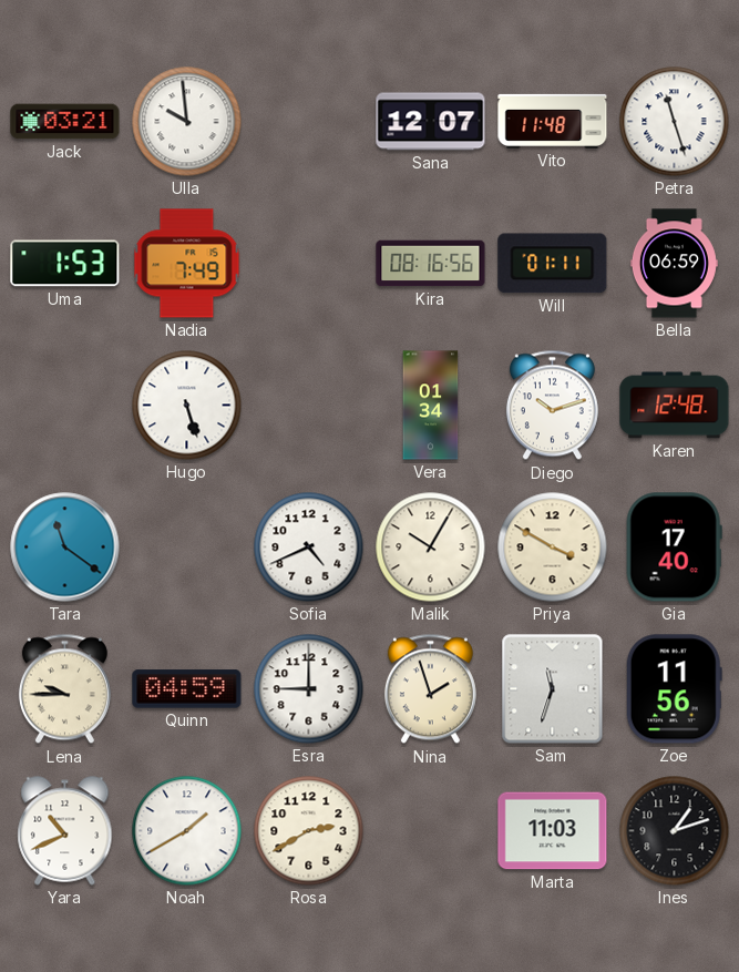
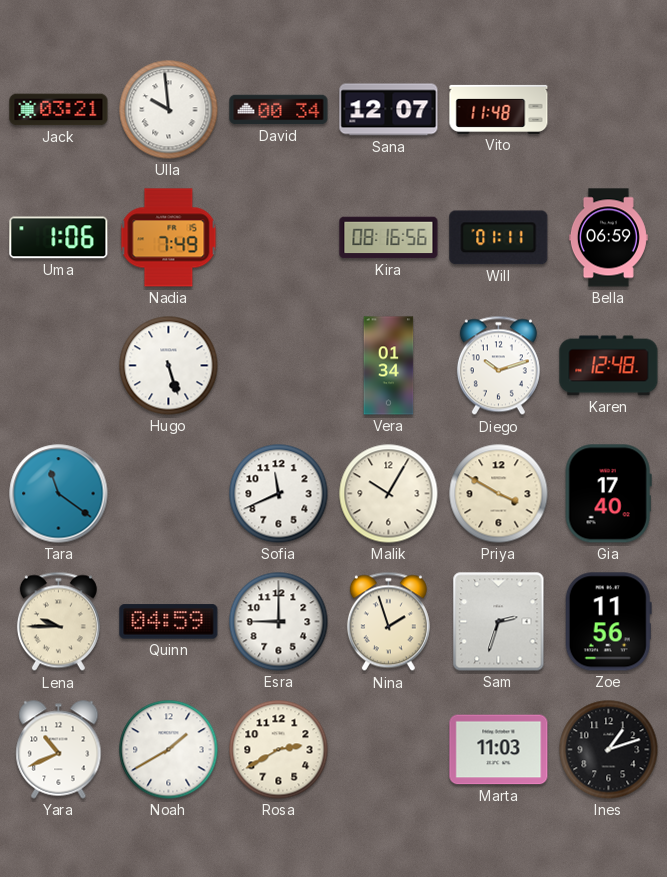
David: none -> 00:34 (279, 110)
Petra: 11:27 -> none (675, 122)
Uma: 1:53 -> 1:06 (59, 238)
Sofia: 4:41 -> 11:41 (279, 494)
Sam: 11:33 -> 2:33 (499, 622)
